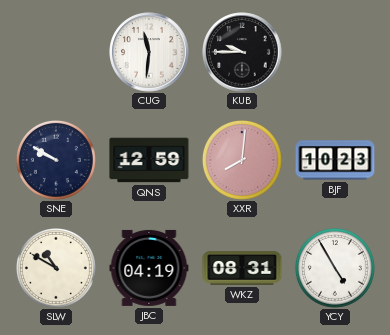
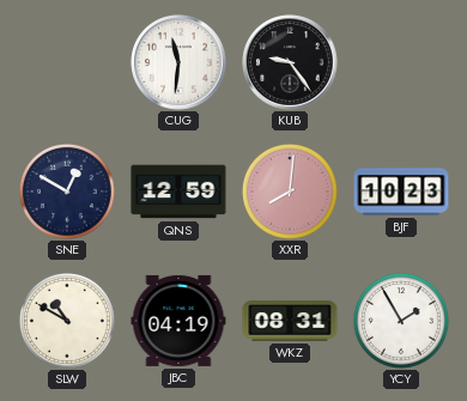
KUB: 9:45 -> 9:24 (290, 62)
SNE: 9:50 -> 12:50 (67, 192)
YCY: 4:55 -> 1:55 (401, 321)
